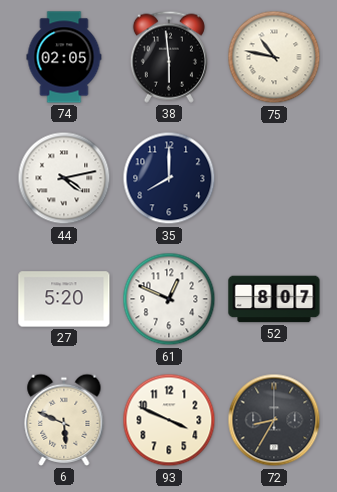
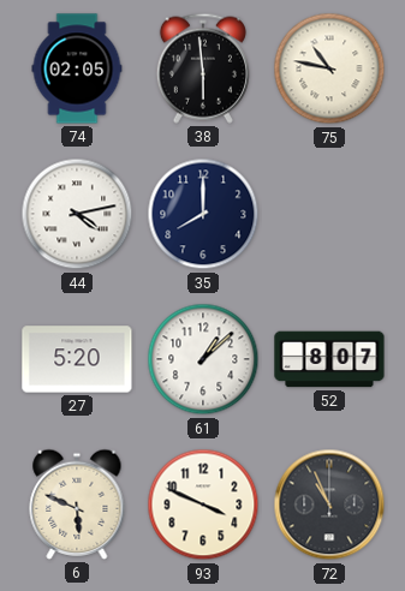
61: 12:49 -> 1:08 (203, 359)
72: 8:35 -> 10:56 (329, 505)
